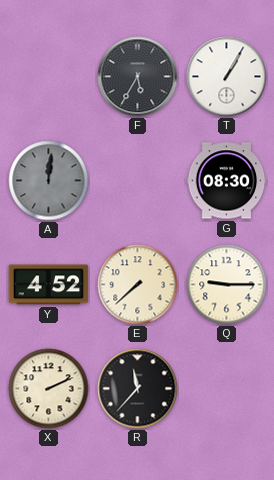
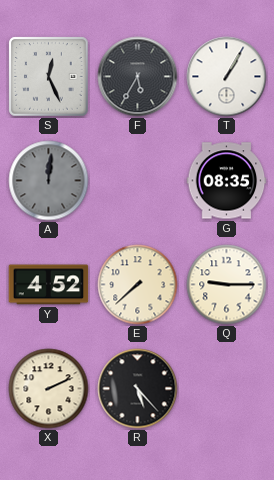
S: none -> 12:26 (49, 77)
G: 08:30 -> 08:35 (227, 181)
R: 11:37 -> 5:23 (138, 389)
